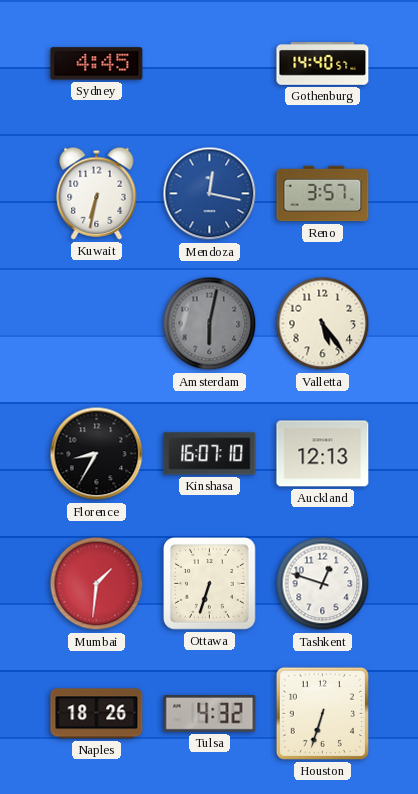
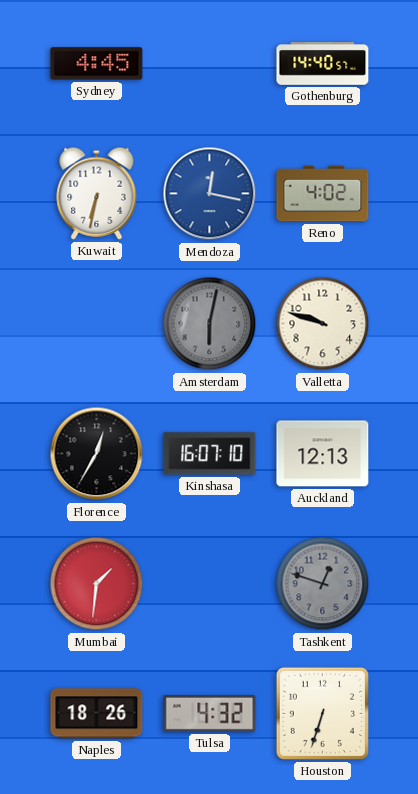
Reno: 3:57 -> 4:02 (323, 194)
Valletta: 5:24 -> 9:48 (323, 324)
Florence: 8:35 -> 12:35 (97, 454)
Ottawa: 6:33 -> none (210, 584)
Tashkent dial: white -> grey (323, 584)
